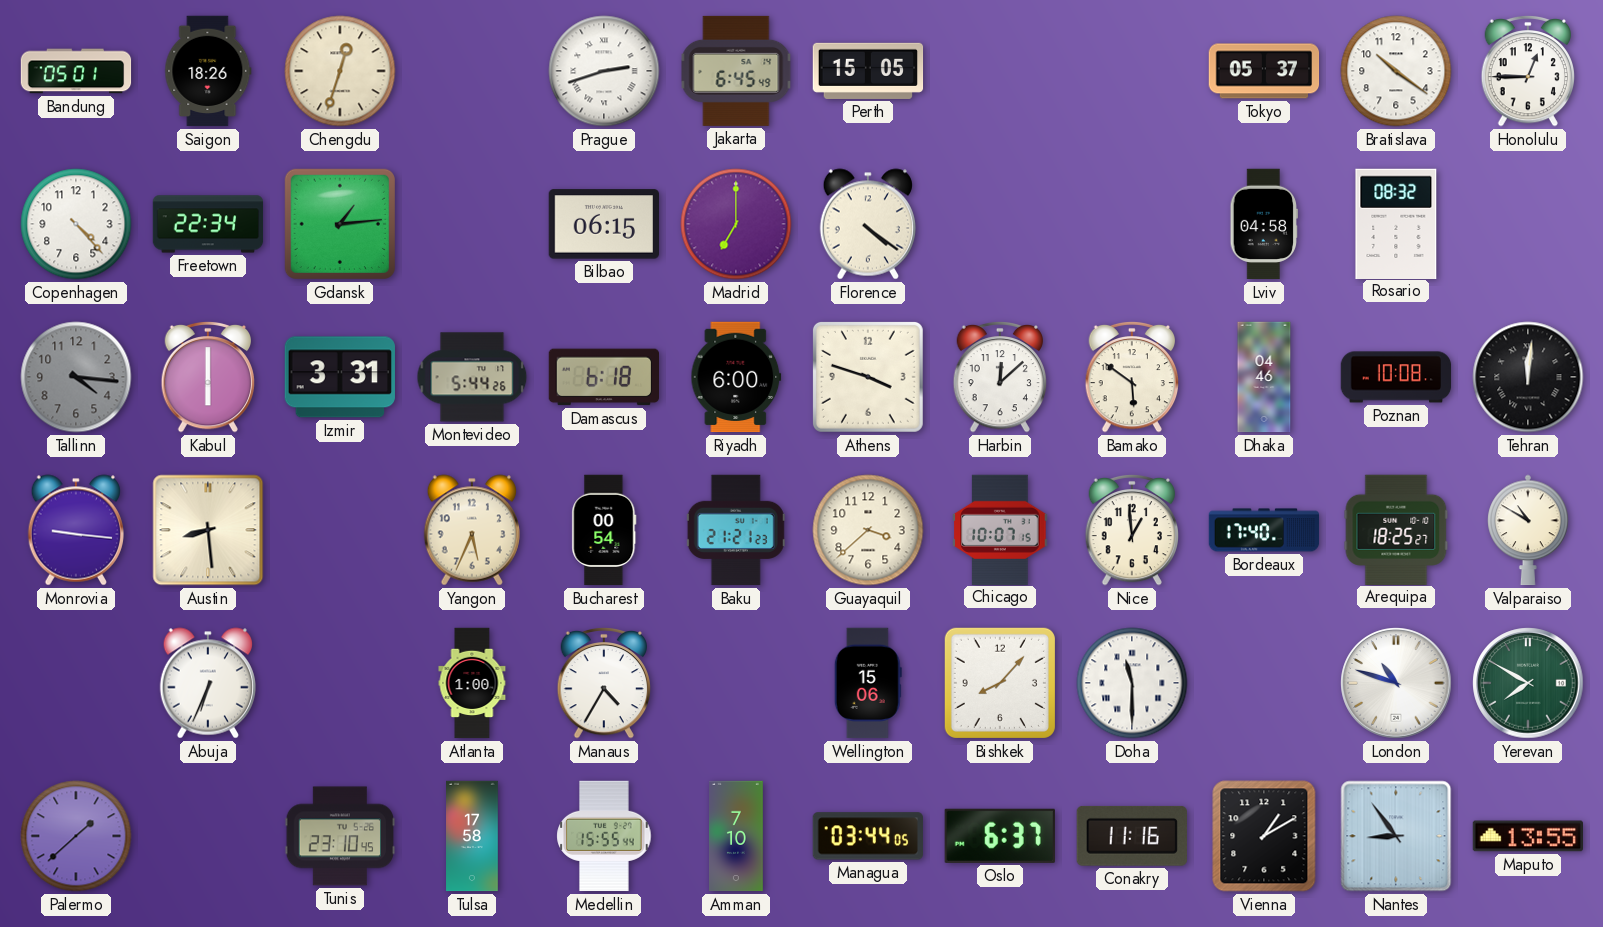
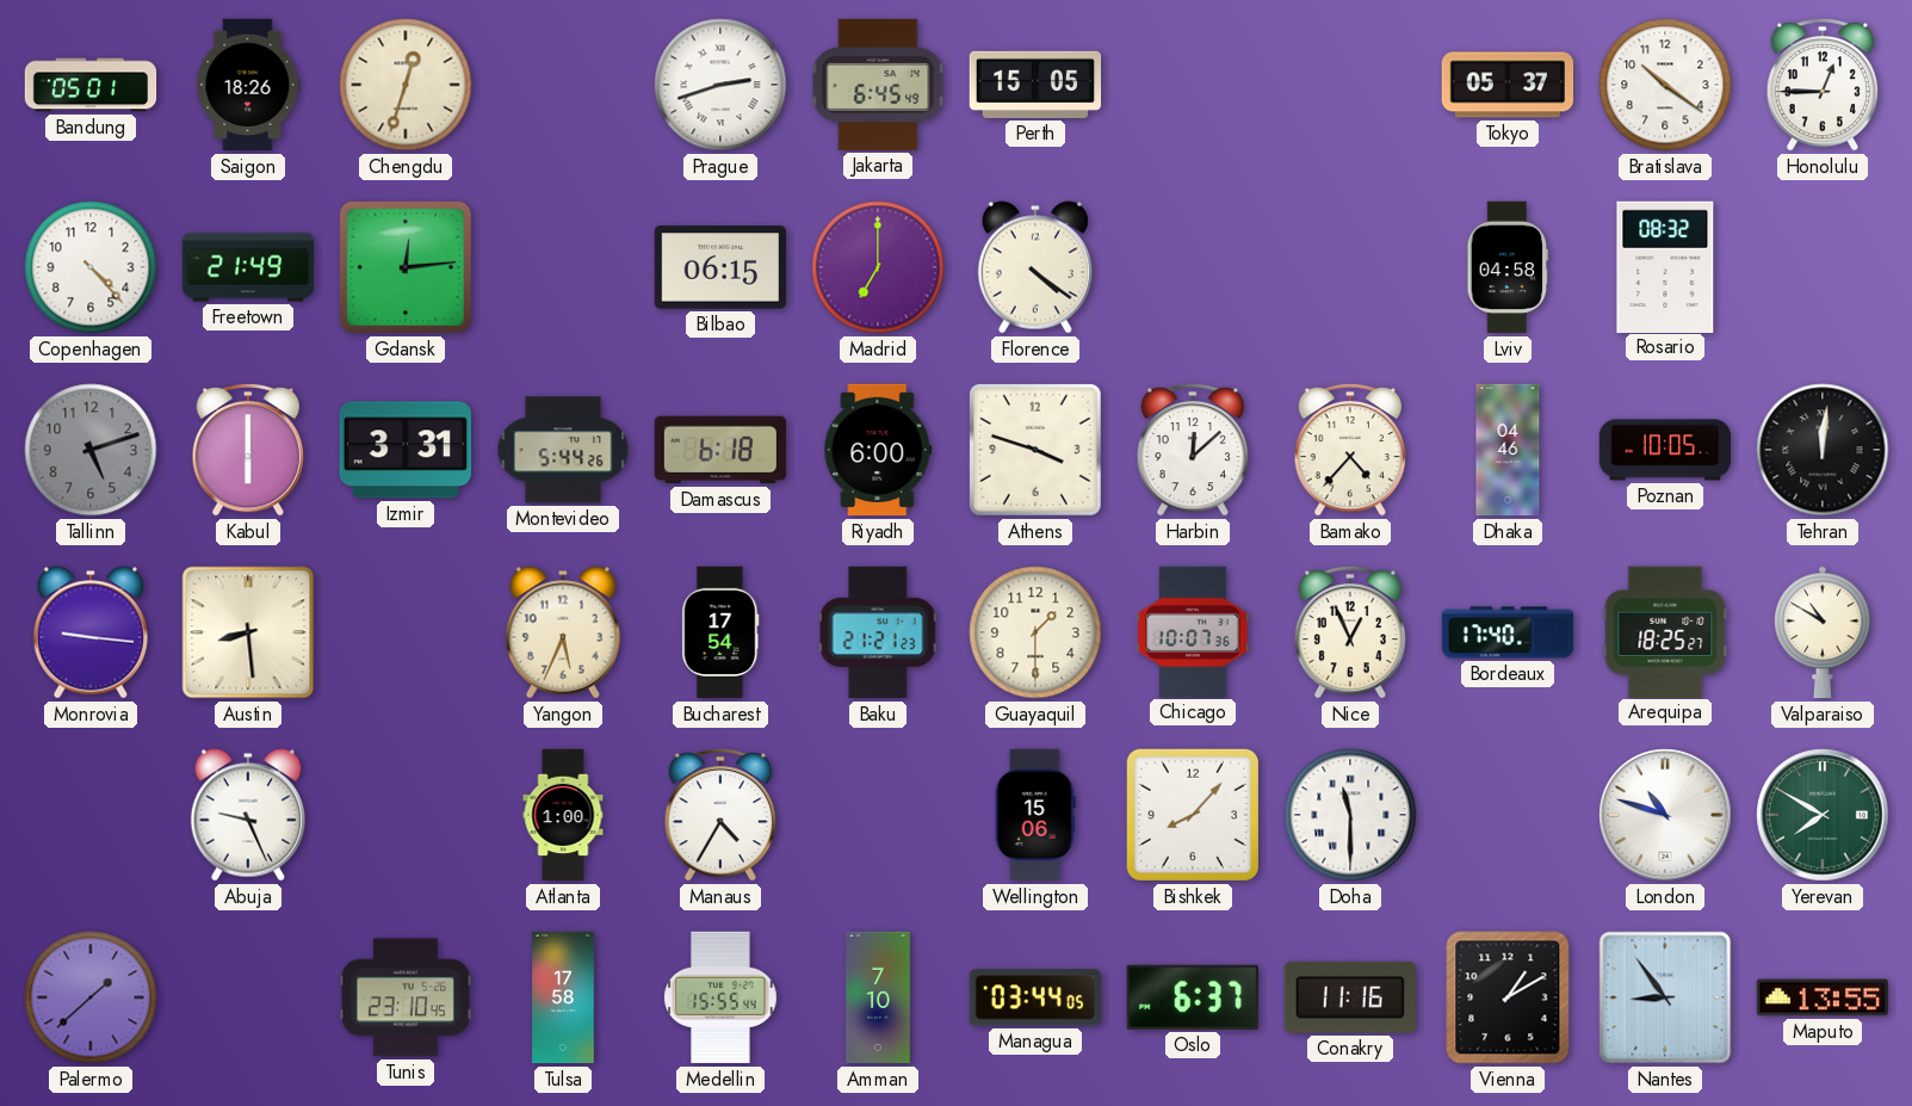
Freetown: 22:34 -> 21:49 (248, 267)
Gdansk: 1:14 -> 12:14 (406, 267)
Tallinn: 4:16 -> 5:12 (91, 450)
Bamako: 5:51 -> 4:37 (1349, 450)
Poznan: 10:08 -> 10:05 (1665, 450)
Bucharest: 00:54 -> 17:54 (720, 632)
Guayaquil: 3:38 -> 1:30 (1035, 632)
Chicago: 10:07:15 -> 10:07:36 (1193, 631)
Nice: 12:59 -> 12:56 (1349, 632)
Abuja: 6:34 -> 9:26 (247, 815)
